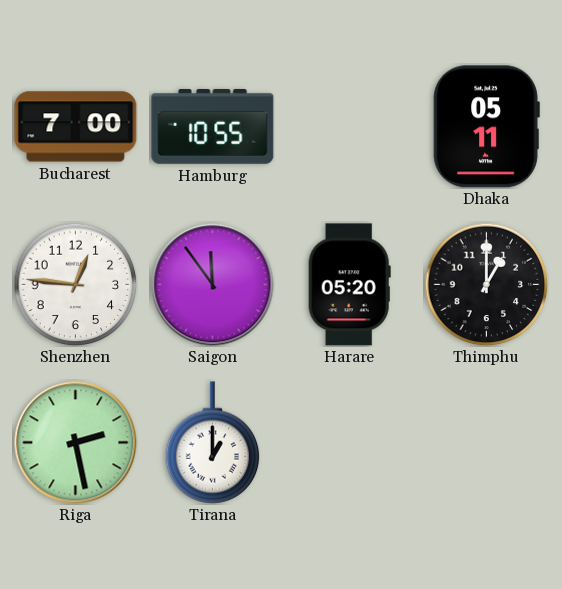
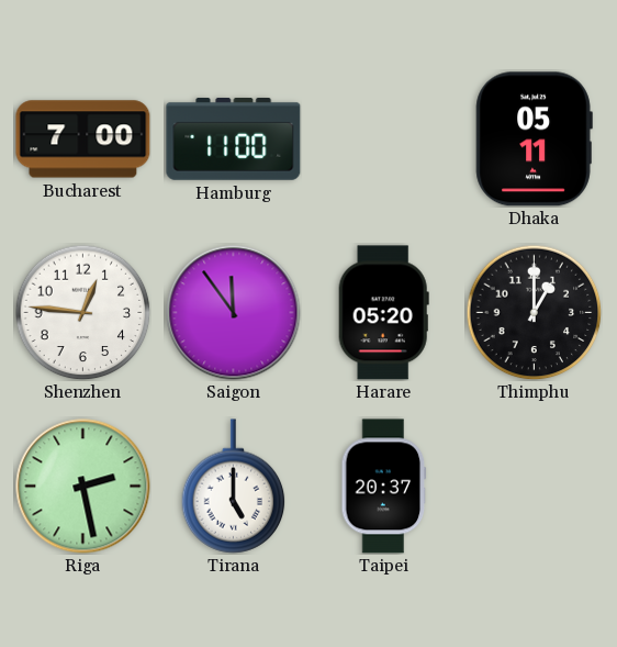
Hamburg: 10:55 -> 11:00 (234, 140)
Tirana: 1:00 -> 5:00 (234, 487)
Taipei: none -> 20:37 (384, 487)
